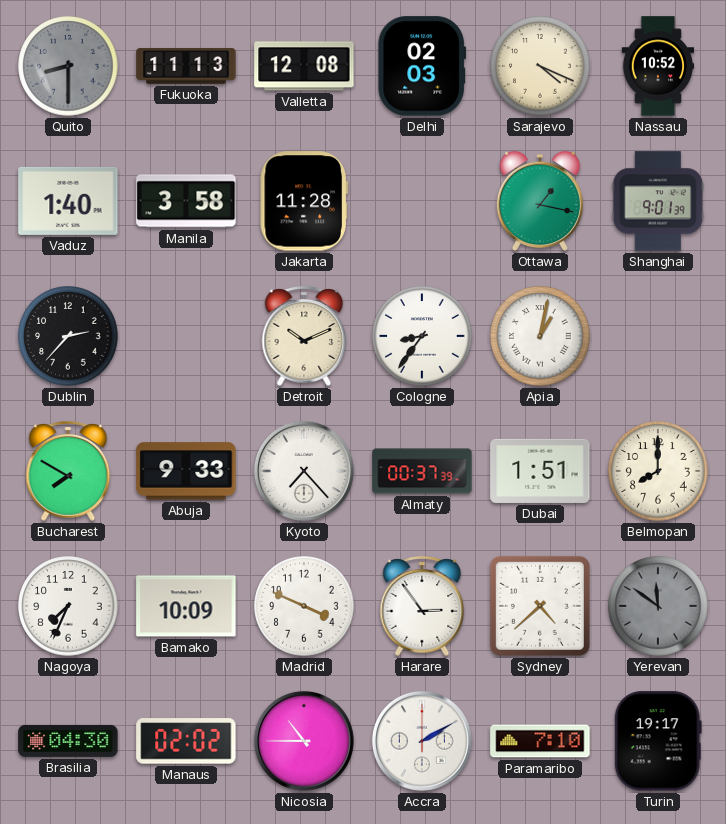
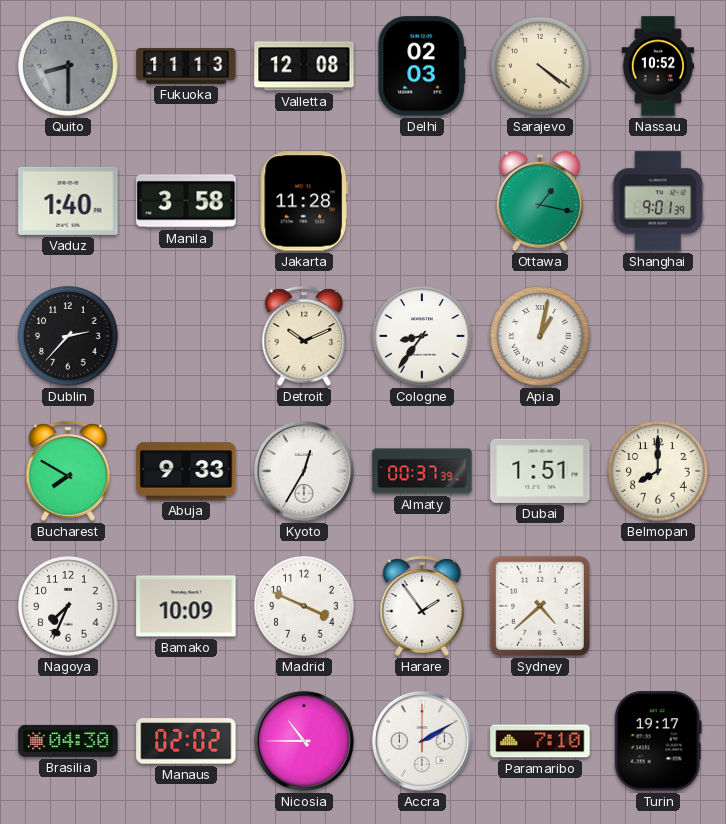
Sarajevo: 4:19 -> 4:21 (540, 66)
Kyoto: 7:23 -> 12:35 (304, 471)
Harare: 2:54 -> 1:54 (422, 606)
Yerevan: 11:51 -> none (658, 606)
